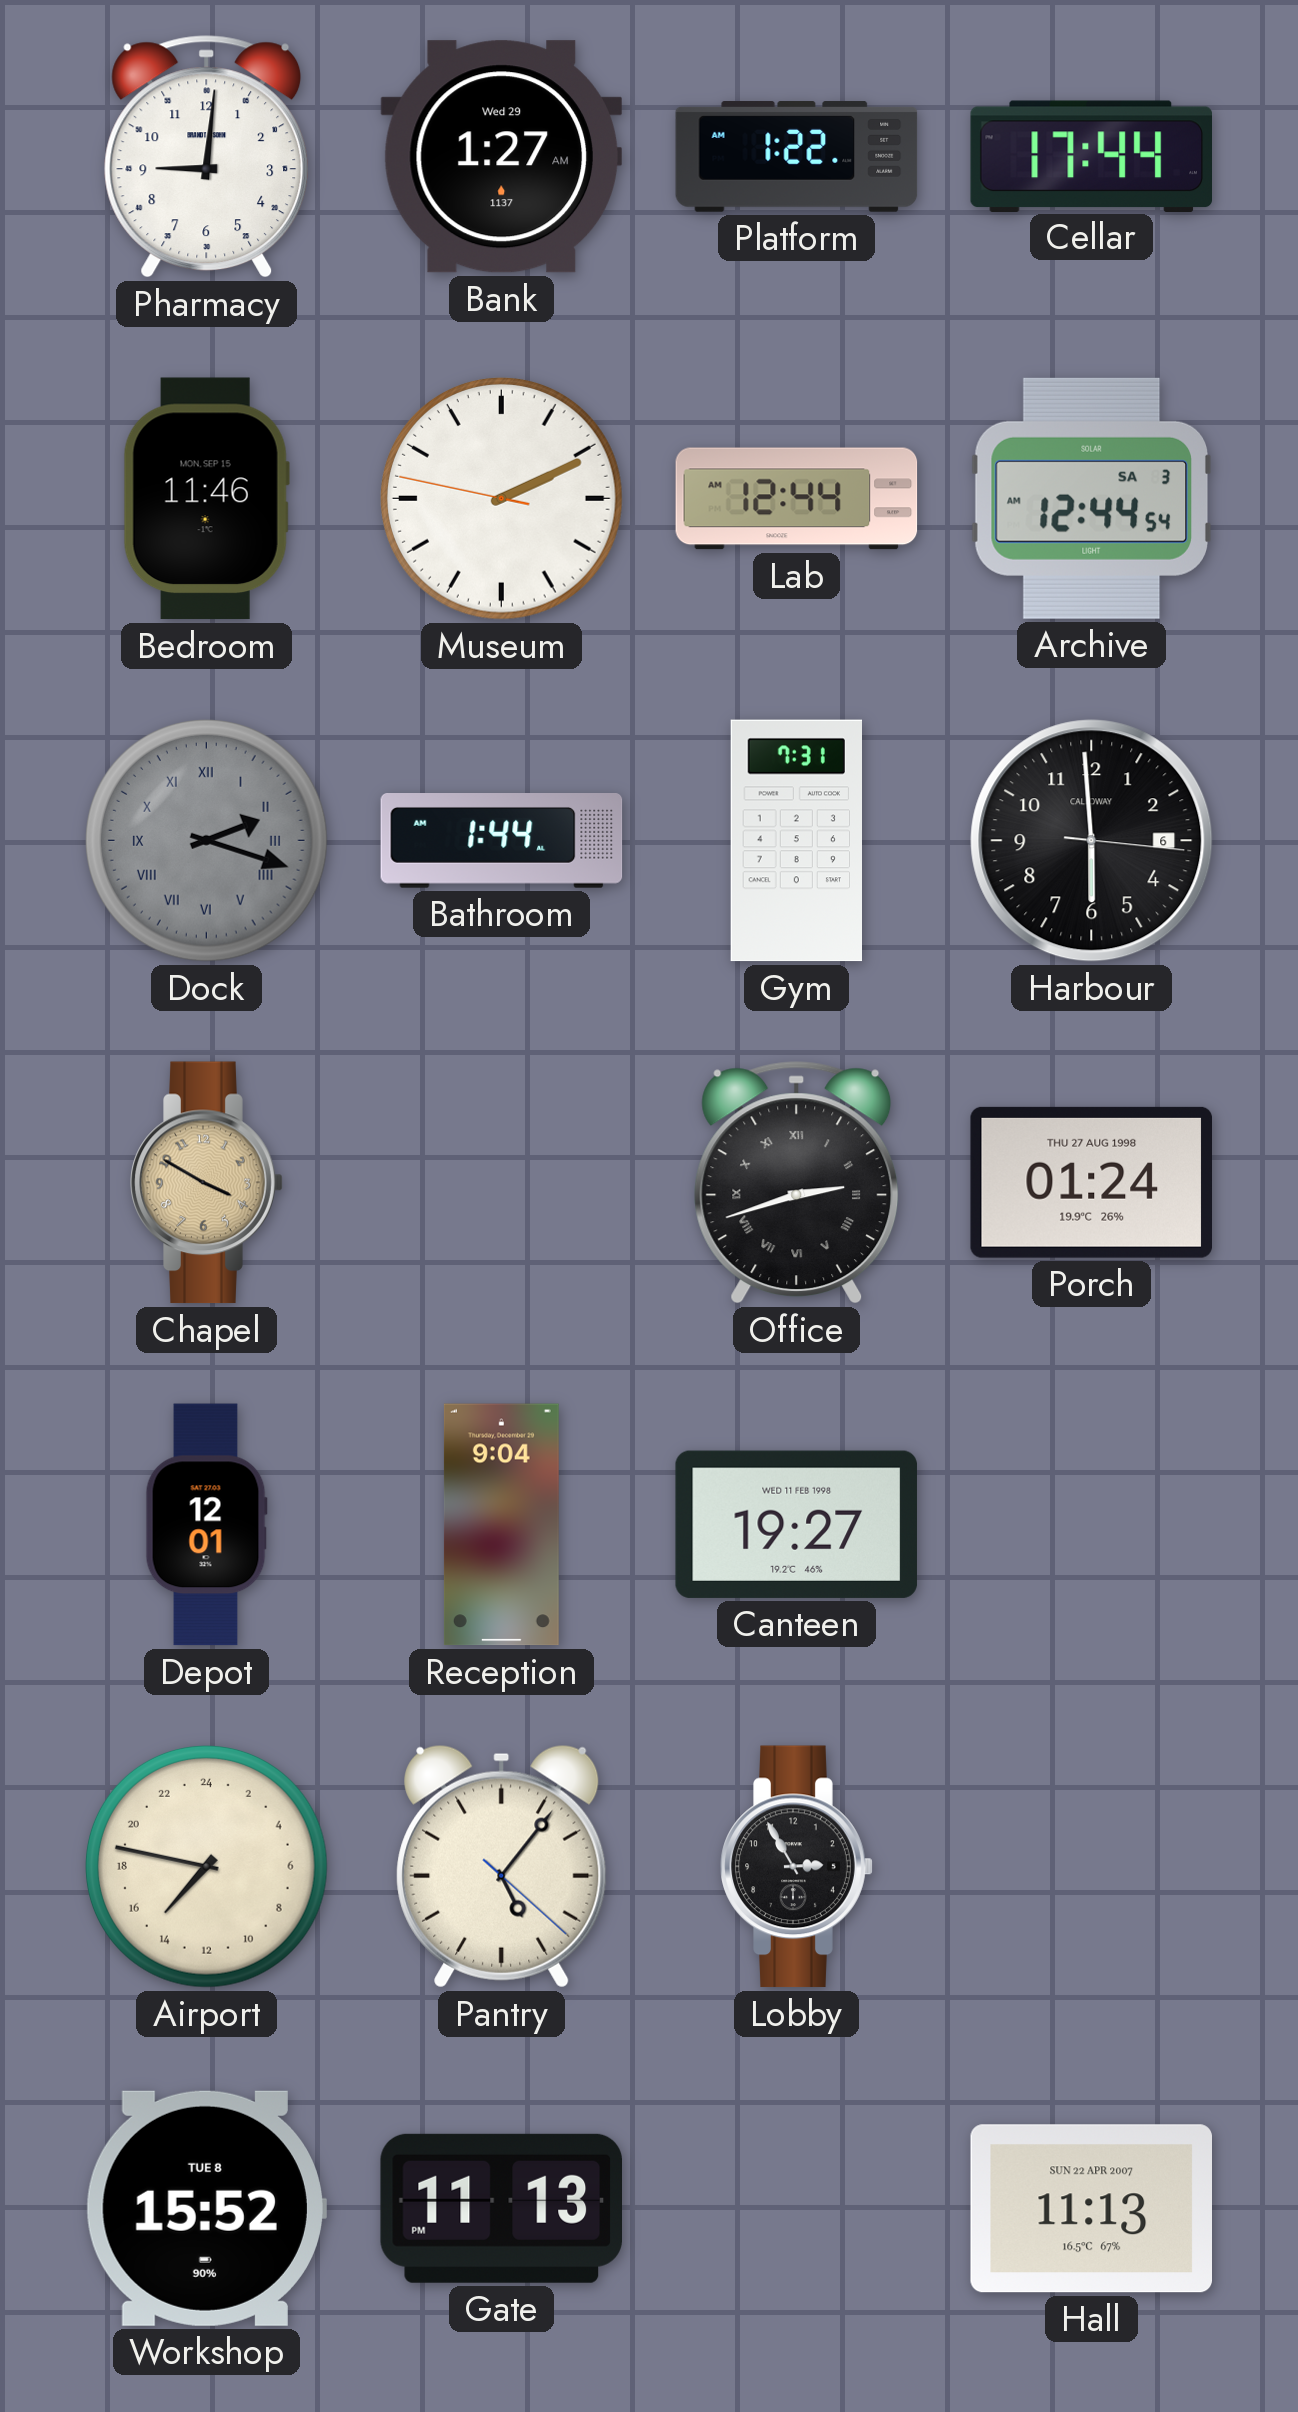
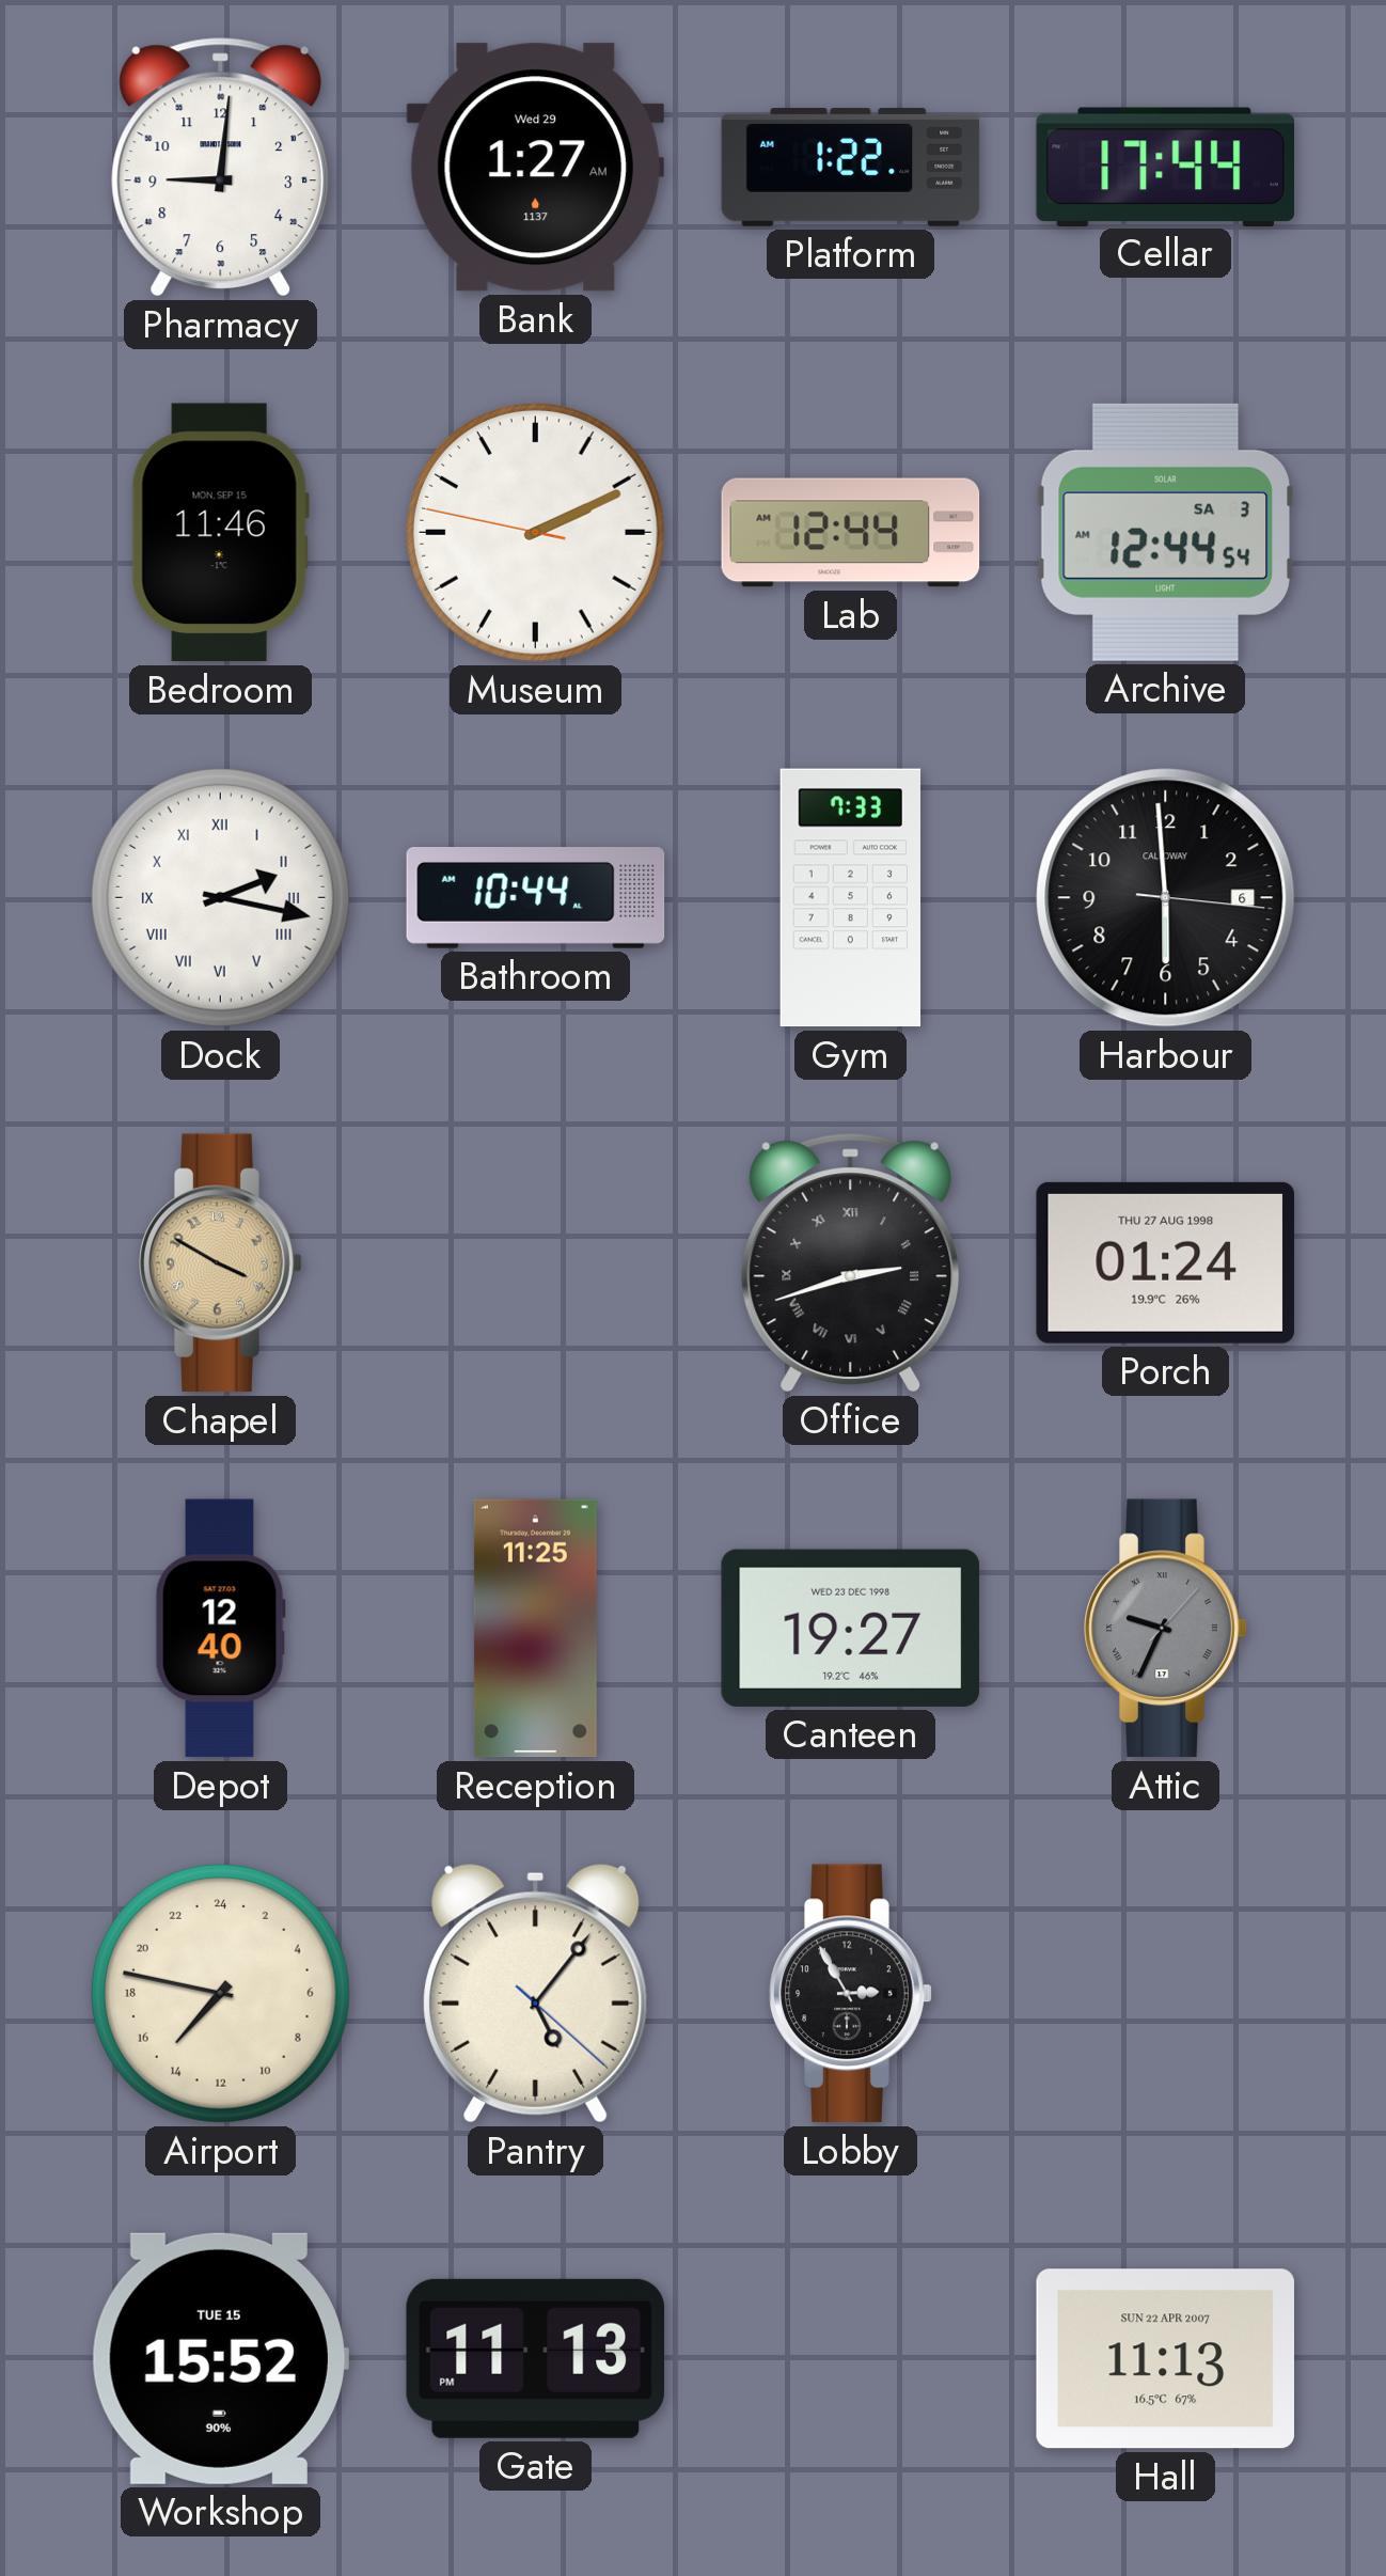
Dock: 2:18 -> 2:17 (220, 897)
Dock dial: grey -> white (220, 897)
Bathroom: 1:44 -> 10:44 (536, 898)
Gym: 7:31 -> 7:33 (850, 898)
Depot: 12:01 -> 12:40 (220, 1629)
Reception: 9:04 -> 11:25 (535, 1629)
Canteen date: WED 11 FEB 1998 -> WED 23 DEC 1998 (850, 1628)
Attic: none -> 9:34 (1166, 1629)
Workshop date: TUE 8 -> TUE 15 (220, 2358)
